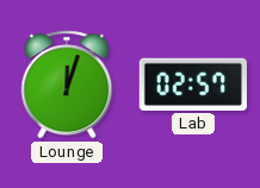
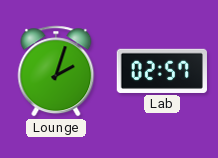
Lounge: 12:03 -> 2:03 (56, 71)
